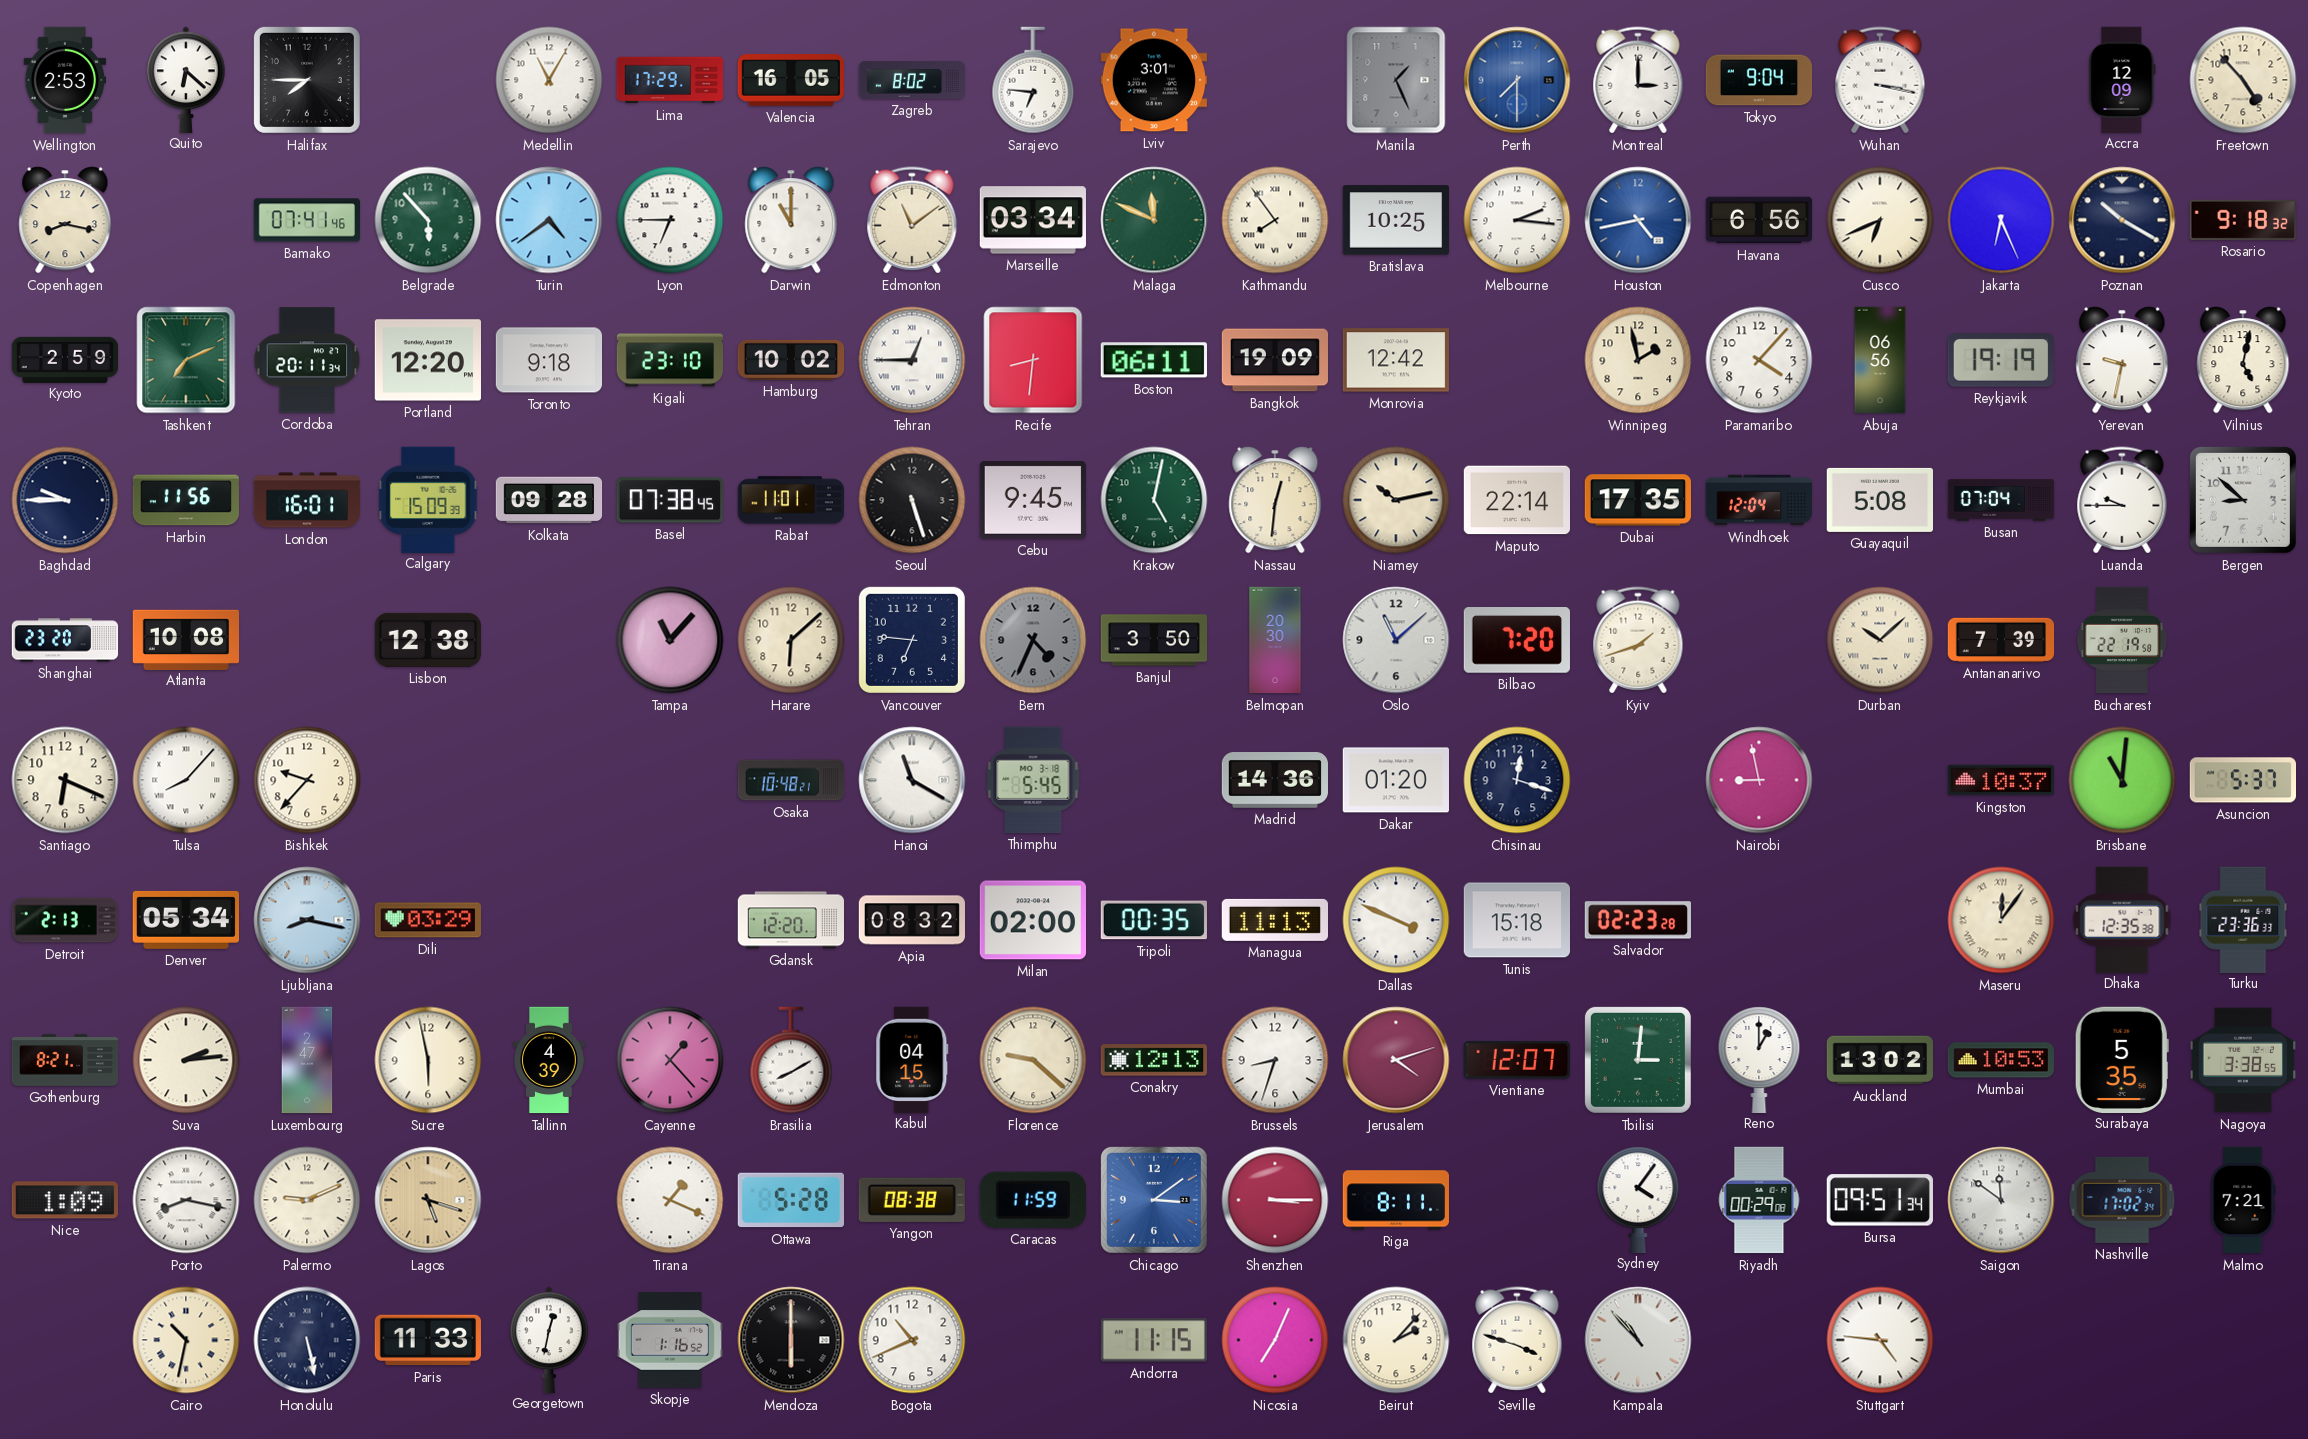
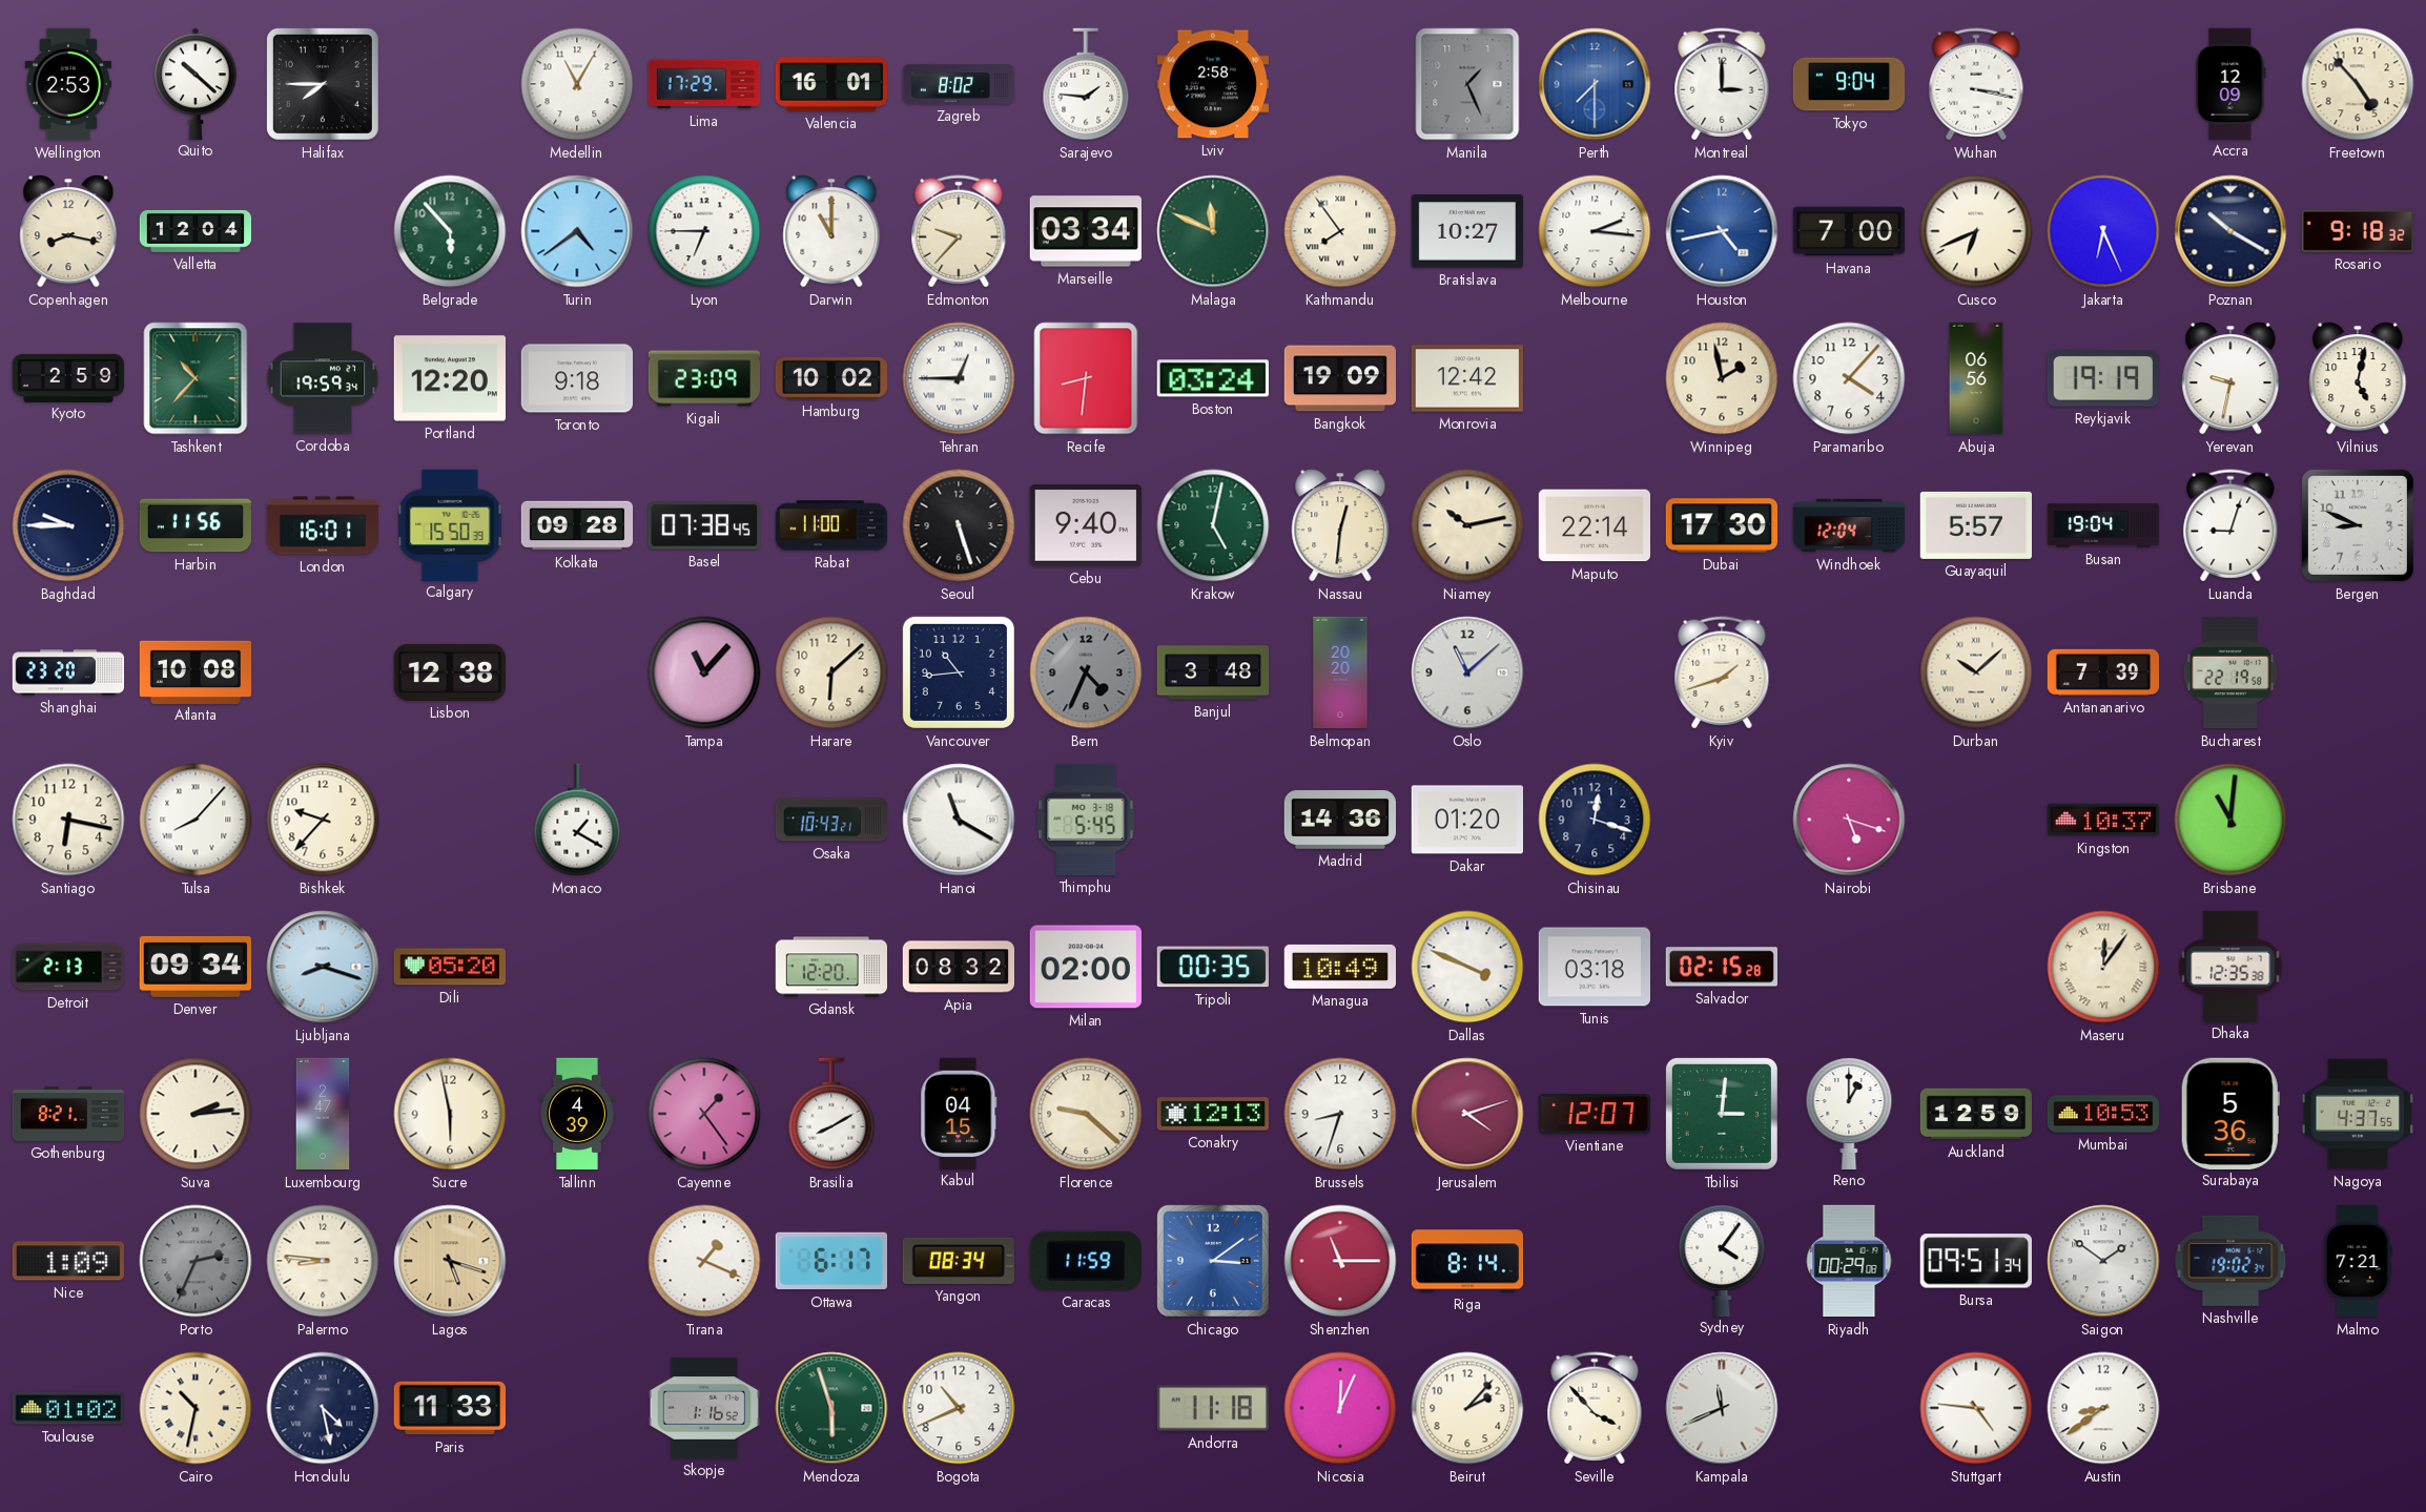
Quito: 6:22 -> 10:22 (196, 83)
Valencia: 16:05 -> 16:01 (830, 84)
Sarajevo: 6:46 -> 1:46 (1086, 84)
Lviv: 3:01 -> 2:58 (1213, 84)
Valletta: none -> 12:04 (196, 231)
Bamako: 07:41 -> none (306, 220)
Edmonton: 11:09 -> 9:37 (959, 231)
Bratislava: 10:25 -> 10:27 (1466, 231)
Havana: 6:56 -> 7:00 (1849, 231)
Tashkent: 7:11 -> 10:37 (196, 378)
Cordoba: 20:11 -> 19:59 (323, 378)
Kigali: 23:10 -> 23:09 (704, 378)
Boston: 06:11 -> 03:24 (1213, 378)
Calgary: 15:09 -> 15:50 (450, 524)
Rabat: 11:01 -> 11:00 (831, 525)
Cebu: 9:45 -> 9:40 (1085, 526)
Dubai: 17:35 -> 17:30 (1722, 525)
Guayaquil: 5:08 -> 5:57 (1975, 525)
Busan: 07:04 -> 19:04 (2103, 525)
Luanda: 9:45 -> 9:03 (2230, 525)
Bergen: 8:52 -> 8:49 (2358, 525)
Vancouver: 6:46 -> 10:44 (959, 672)
Banjul: 3:50 -> 3:48 (1213, 672)
Belmopan: 20:30 -> 20:20 (1340, 672)
Bilbao: 7:20 -> none (1516, 641)
Santiago: 6:19 -> 6:17 (68, 820)
Monaco: none -> 1:20 (577, 820)
Osaka: 10:48 -> 10:43 (831, 820)
Nairobi: 8:58 -> 5:18 (1849, 820)
Asuncion: 5:37 -> none (2242, 780)
Denver: 05:34 -> 09:34 (194, 967)
Ljubljana: 8:17 -> 8:18 (323, 967)
Dili: 03:29 -> 05:20 (449, 967)
Managua: 11:13 -> 10:49 (1339, 967)
Tunis: 15:18 -> 03:18 (1594, 967)
Salvador: 02:23 -> 02:15 (1721, 967)
Turku: 23:36 -> none (2243, 919)
Cayenne: 1:23 -> 1:24 (704, 1114)
Auckland: 13:02 -> 12:59 (1975, 1114)
Surabaya: 5:35 -> 5:36 (2230, 1113)
Nagoya: 3:38 -> 4:37 (2357, 1114)
Porto: 8:17 -> 2:34 (196, 1261)
Porto dial: white -> grey (196, 1261)
Palermo: 9:11 -> 8:46 (323, 1261)
Ottawa: 5:28 -> 6:17 (830, 1261)
Yangon: 08:38 -> 08:34 (959, 1261)
Shenzhen: 3:15 -> 11:15 (1340, 1261)
Riga: 8:11 -> 8:14 (1467, 1261)
Saigon: 11:51 -> 1:51 (2103, 1261)
Nashville: 17:02 -> 19:02 (2230, 1261)
Toulouse: none -> 01:02 (67, 1408)
Honolulu: 5:28 -> 4:28 (323, 1408)
Georgetown: 12:32 -> none (549, 1339)
Mendoza: 6:00 -> 5:57 (831, 1408)
Mendoza dial: black -> green (831, 1408)
Andorra: 11:15 -> 11:18 (1213, 1408)
Nicosia: 7:04 -> 12:04 (1340, 1408)
Seville: 3:48 -> 3:53 (1595, 1408)
Kampala: 10:53 -> 11:41 (1722, 1408)
Austin: none -> 8:39 (2103, 1408)
